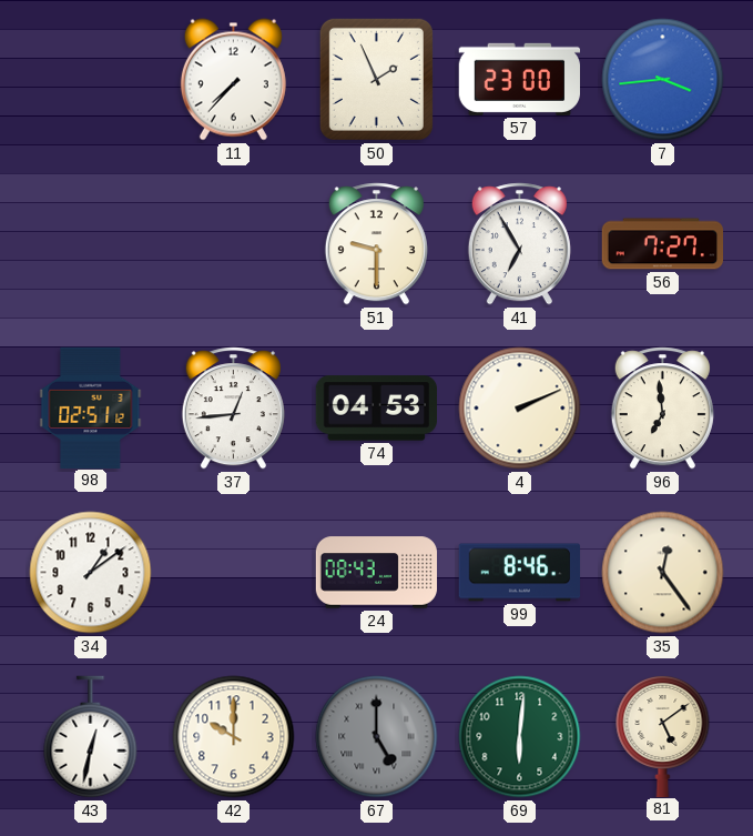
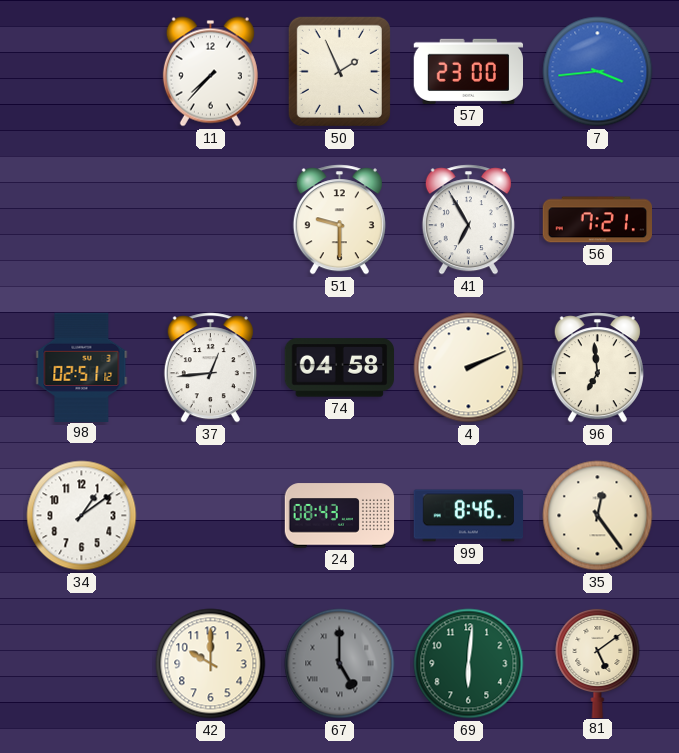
56: 7:27 -> 7:21 (597, 220)
74: 04:53 -> 04:58 (339, 368)
43: 12:32 -> none (91, 737)
